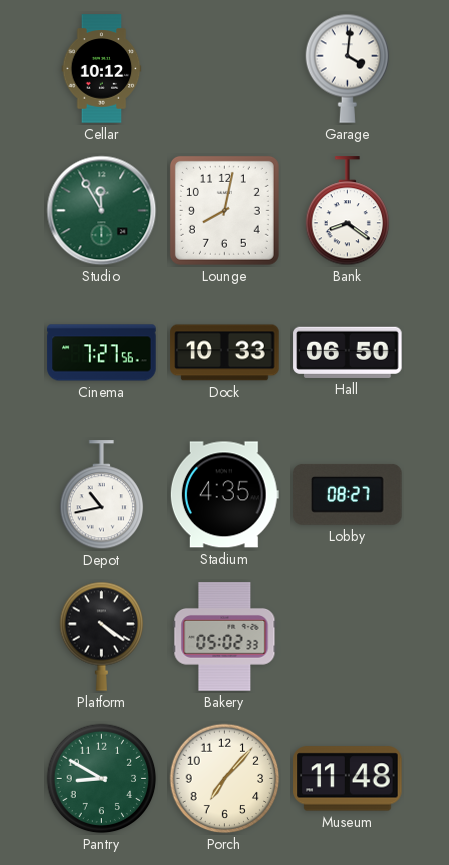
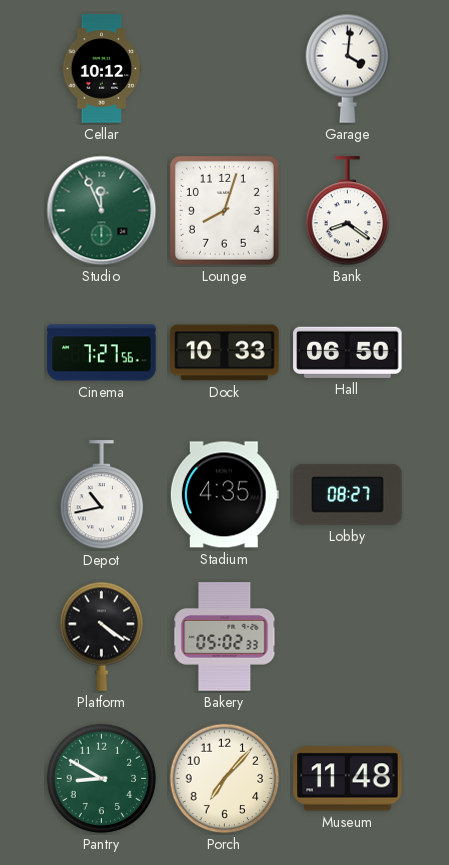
Studio: 11:55 -> 11:56 (102, 211)
Lounge: 8:02 -> 8:03 (224, 210)
